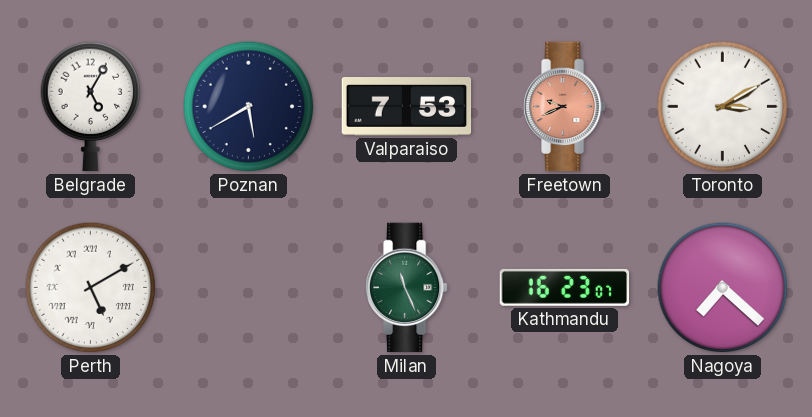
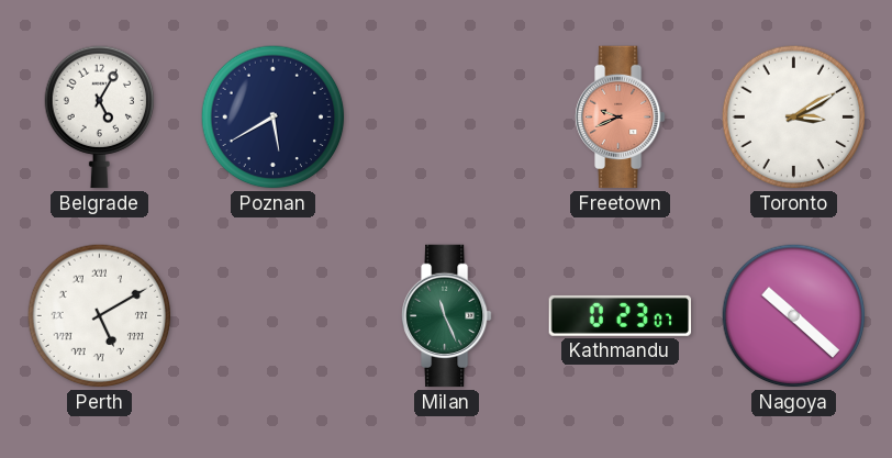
Valparaiso: 7:53 -> none (407, 107)
Kathmandu: 16:23 -> 0:23 (621, 315)
Nagoya: 7:22 -> 10:22 (794, 316)
